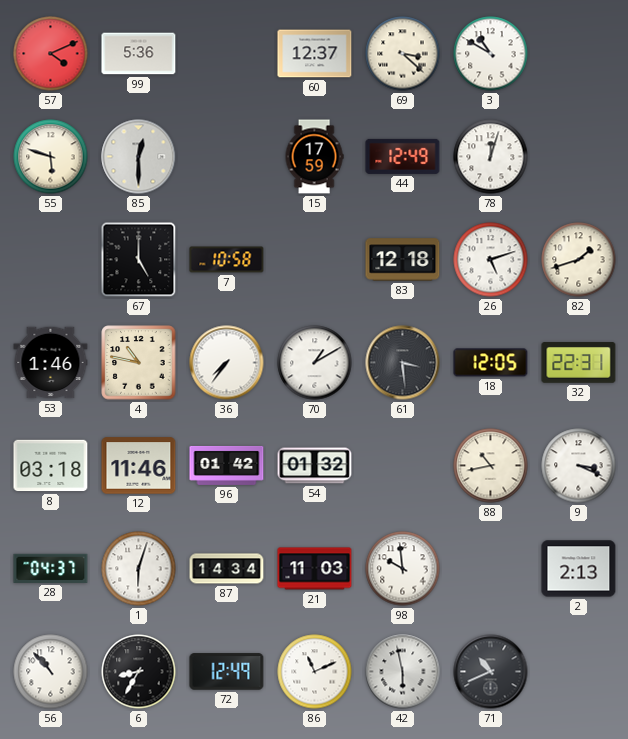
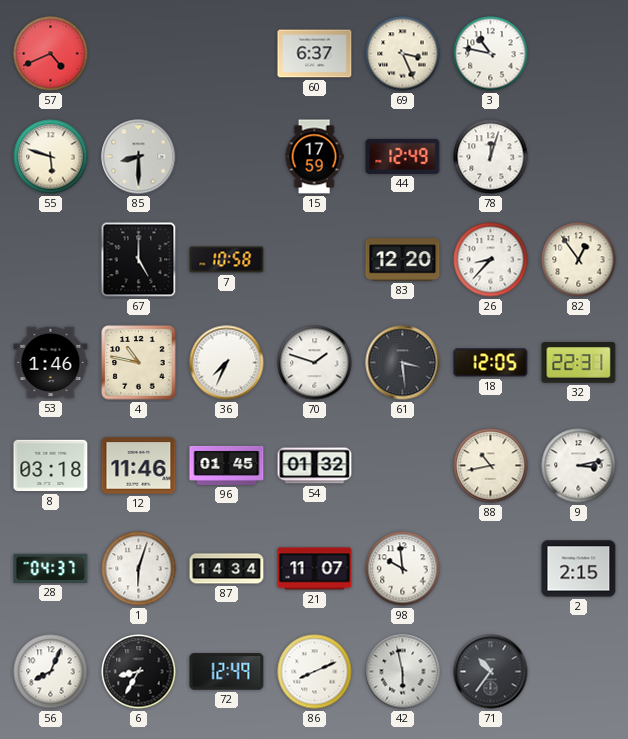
57: 4:11 -> 4:41 (51, 54)
99: 5:36 -> none (139, 54)
60: 12:37 -> 6:37 (315, 54)
69: 3:22 -> 3:26 (403, 54)
3: 10:50 -> 10:47 (491, 54)
85: 12:30 -> 8:30 (139, 157)
83: 12:18 -> 12:20 (403, 260)
26: 5:12 -> 8:37 (491, 260)
82: 1:42 -> 12:54 (579, 260)
36: 7:36 -> 7:34 (227, 363)
70: 1:10 -> 1:48 (315, 363)
96: 01:42 -> 01:45 (227, 465)
9: 3:19 -> 3:13 (579, 466)
21: 11:03 -> 11:07 (315, 569)
2: 2:13 -> 2:15 (579, 569)
56: 10:53 -> 8:04 (51, 672)
86: 11:11 -> 8:11 (315, 672)
71: 10:41 -> 10:36 (491, 672)
